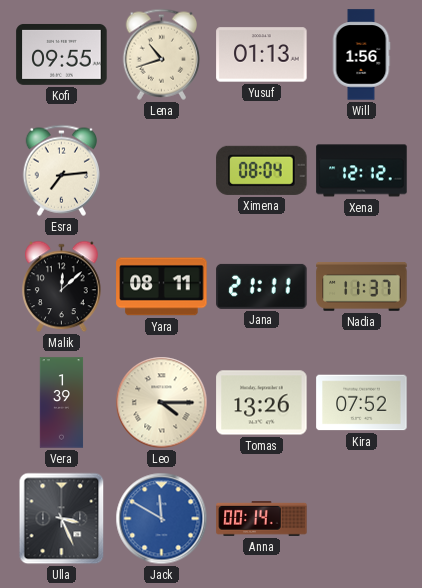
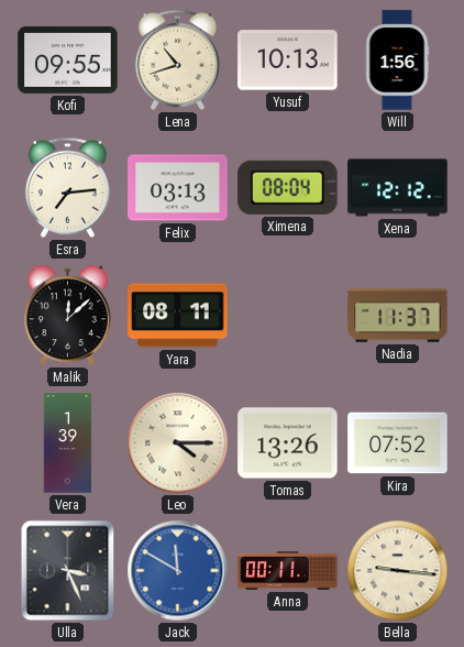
Yusuf: 01:13 -> 10:13 (288, 61)
Felix: none -> 03:13 (178, 188)
Jana: 21:11 -> none (262, 286)
Anna: 00:14 -> 00:11 (288, 571)
Bella: none -> 9:16 (398, 571)
